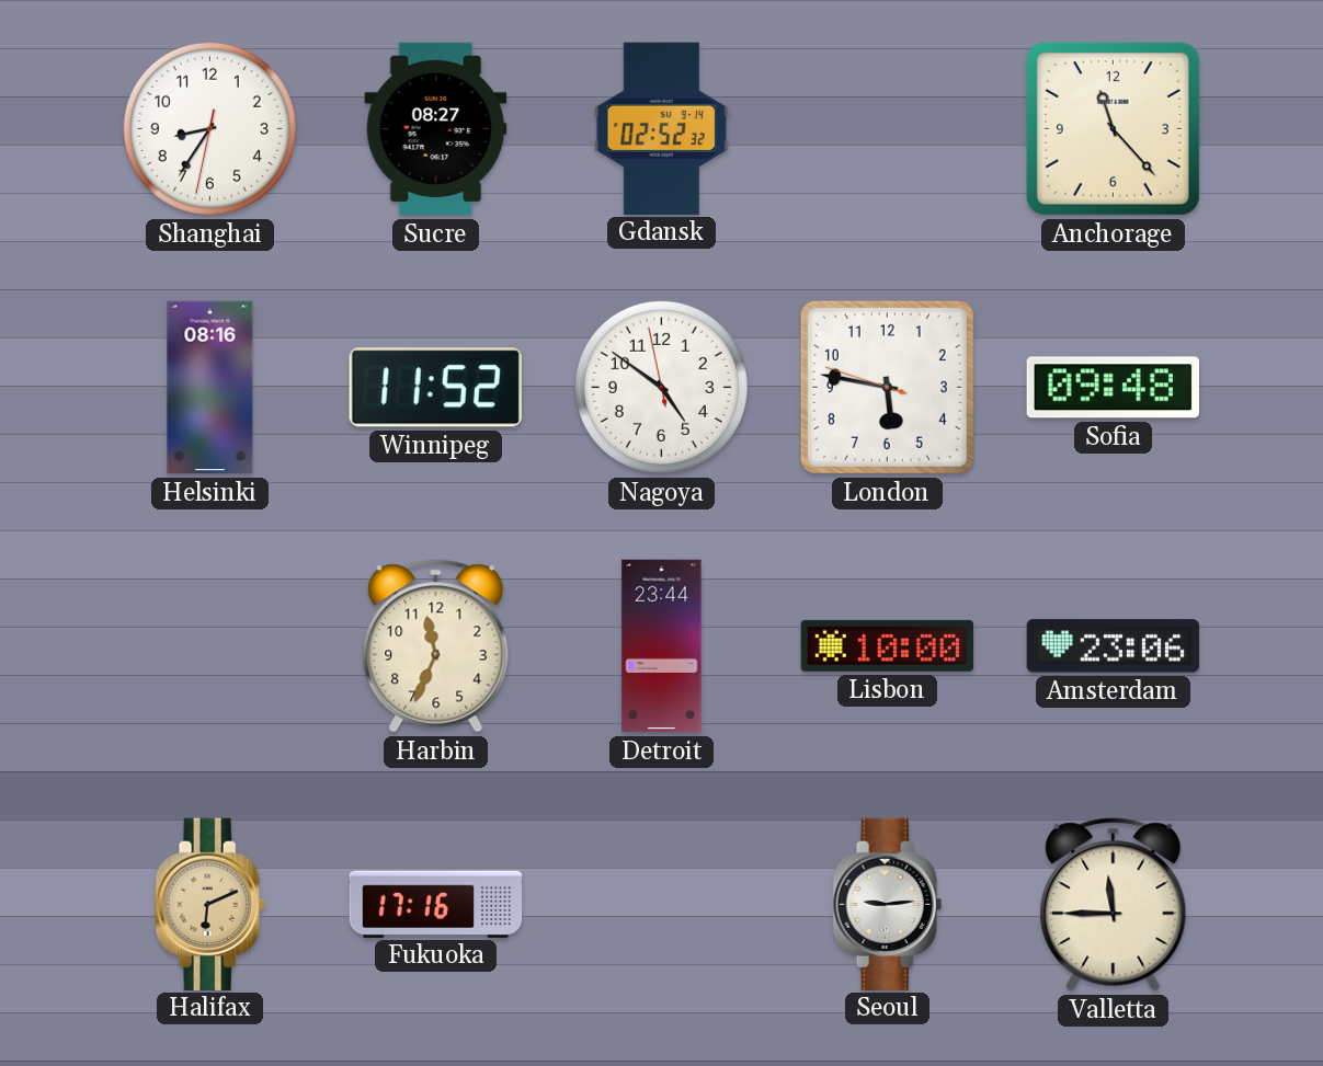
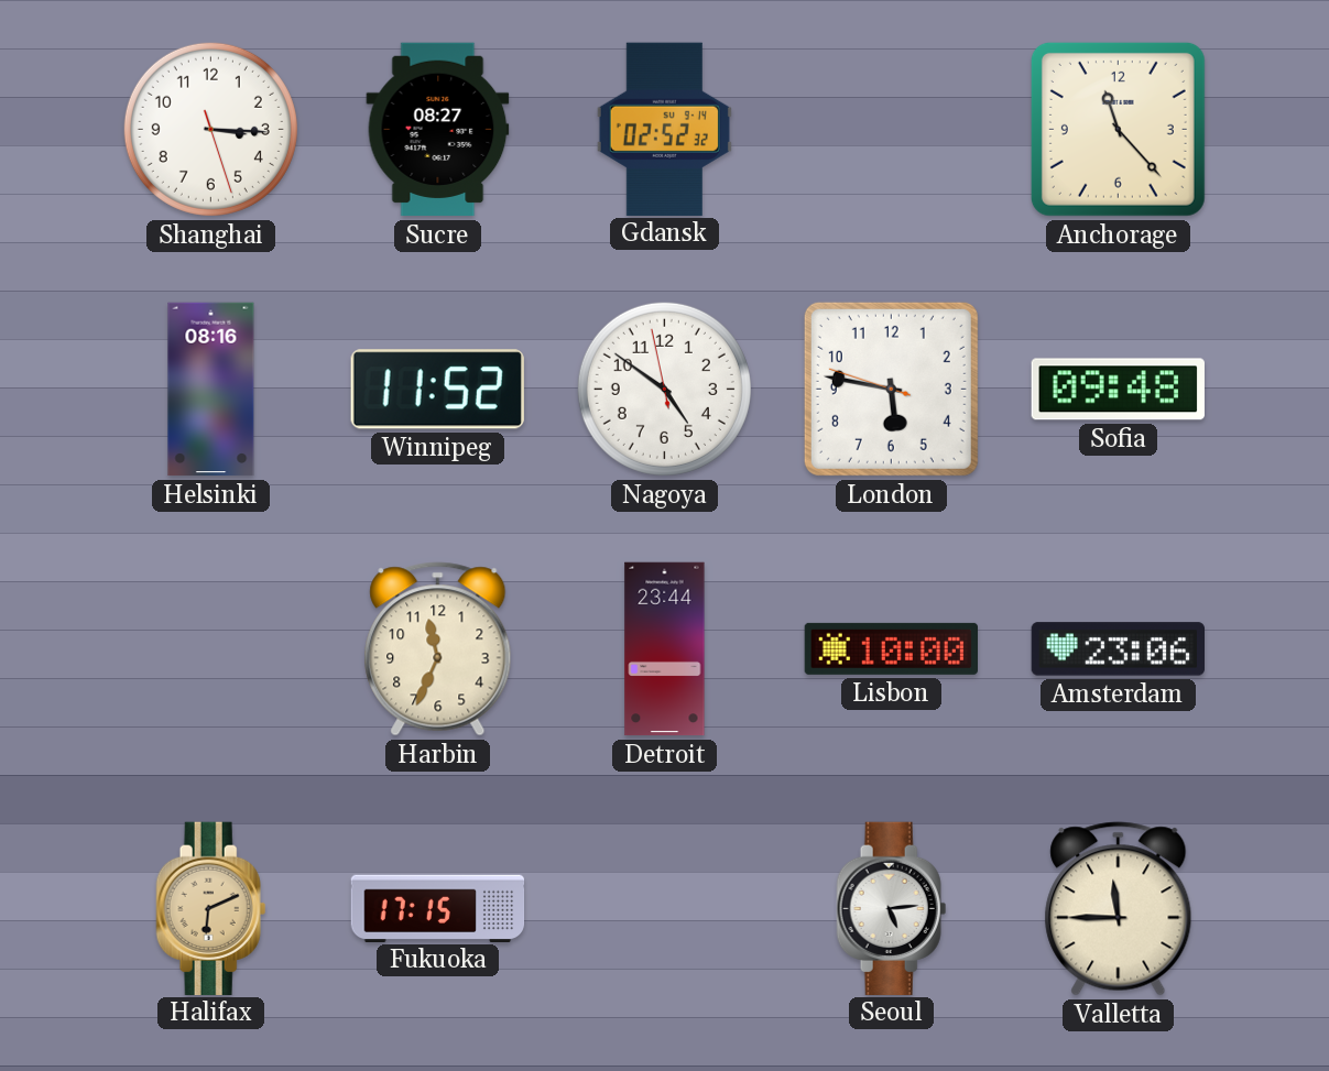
Shanghai: 8:35 -> 3:15 (210, 129)
Fukuoka: 17:16 -> 17:15 (438, 908)
Seoul: 9:14 -> 5:14 (892, 908)
